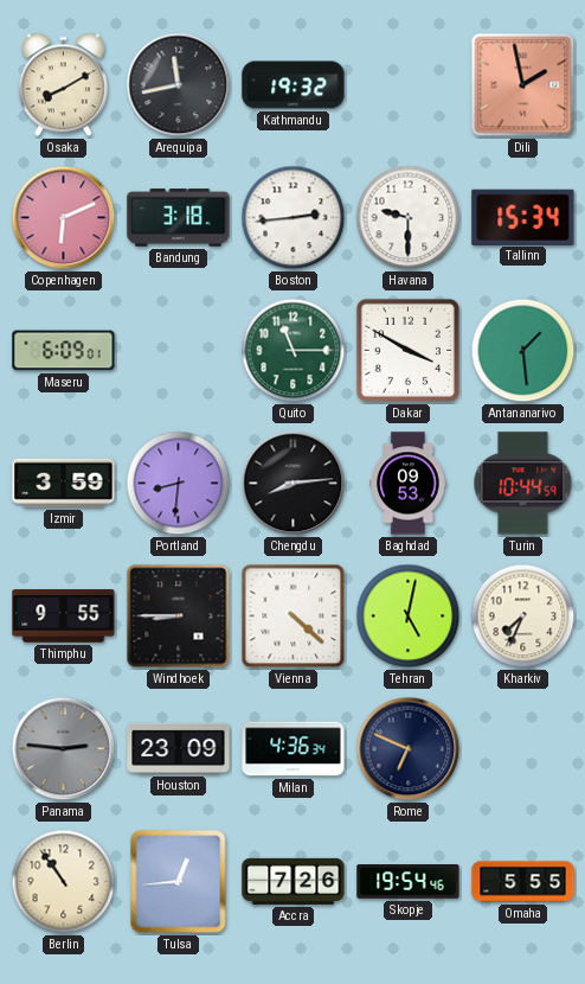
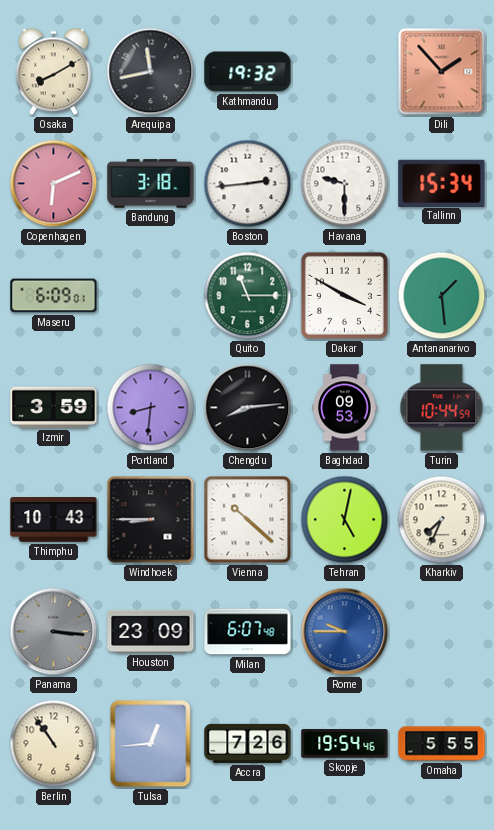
Dili: 1:58 -> 1:53 (442, 72)
Thimphu: 9:55 -> 10:43 (54, 520)
Vienna: 4:22 -> 10:22 (248, 520)
Panama: 2:46 -> 3:16 (54, 632)
Milan: 4:36 -> 6:07 (248, 632)
Rome: 6:49 -> 9:45 (345, 632)
Rome dial: navy -> blue (345, 632)
